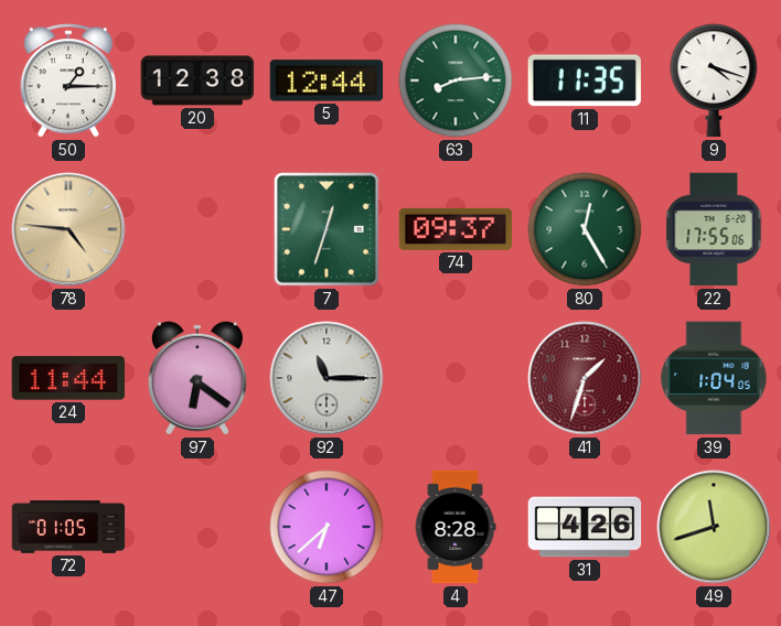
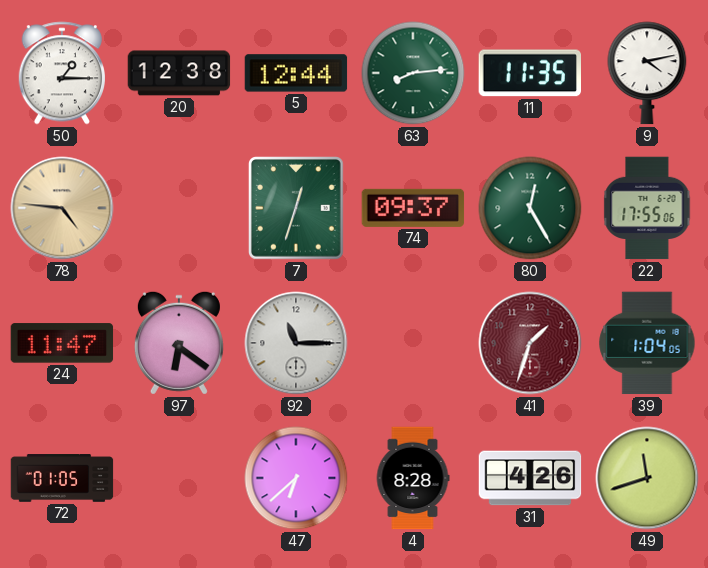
9: 4:18 -> 4:13 (647, 73)
24: 11:44 -> 11:47 (62, 343)
